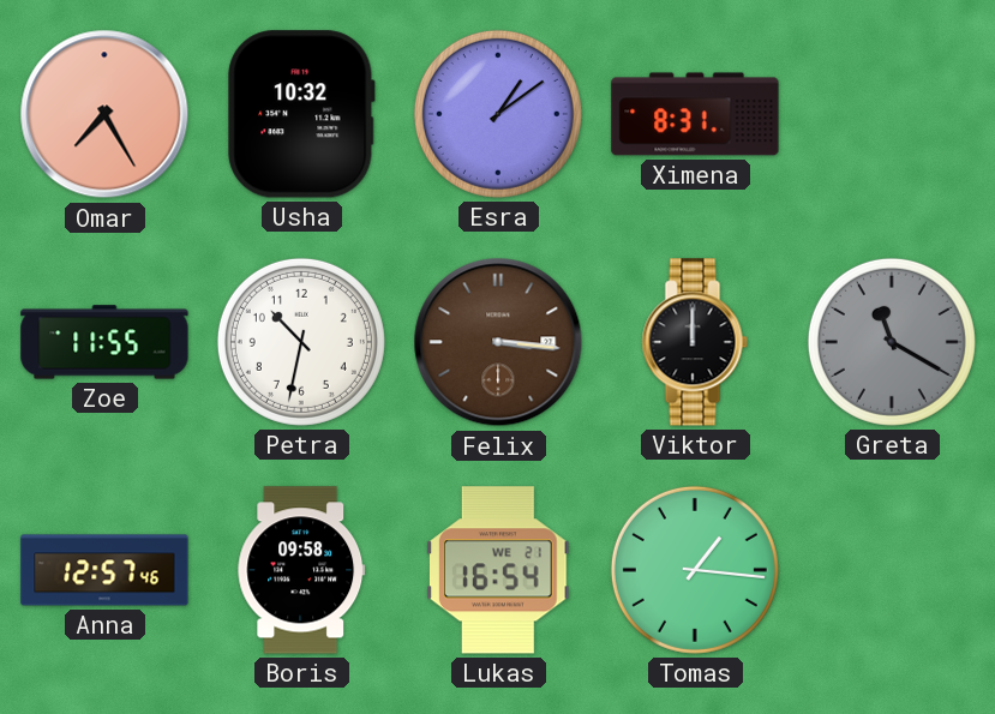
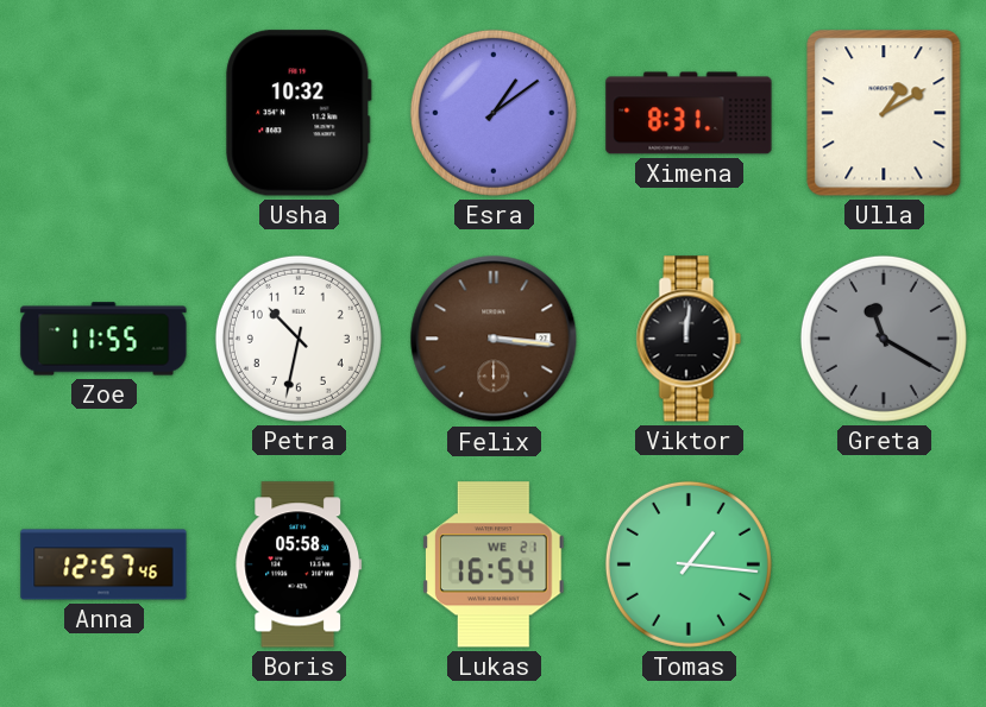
Omar: 7:25 -> none (104, 114)
Ulla: none -> 1:10 (884, 113)
Viktor: 12:00 -> 12:01 (689, 339)
Boris: 09:58 -> 05:58 (299, 564)
